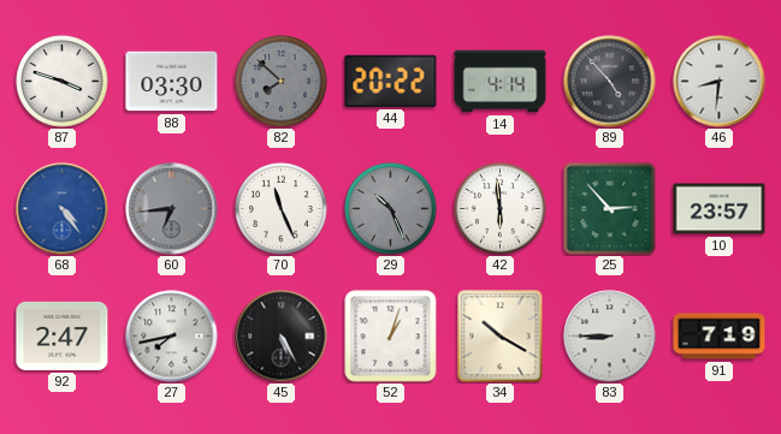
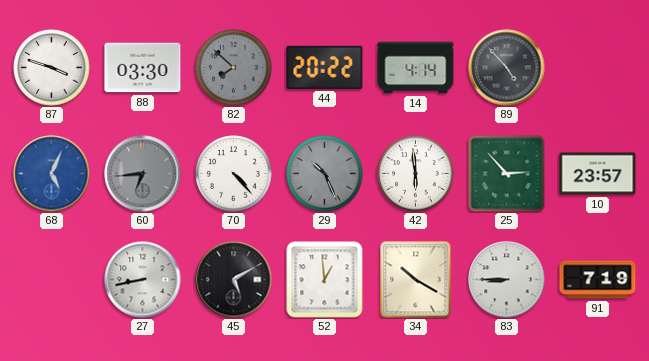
46: 8:31 -> none (720, 82)
68: 4:24 -> 5:04 (52, 174)
70: 11:26 -> 4:23 (234, 174)
92: 2:47 -> none (63, 335)
27: 7:43 -> 8:43 (143, 280)
45: 5:25 -> 5:10 (234, 280)
52: 1:03 -> 12:59 (325, 280)
